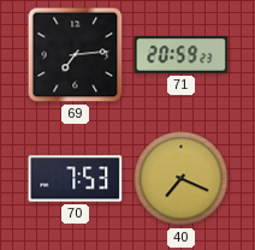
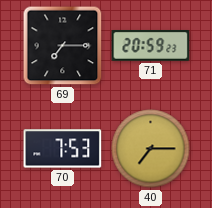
69: 7:14 -> 7:15 (63, 46)
40: 7:19 -> 7:15 (151, 149)
